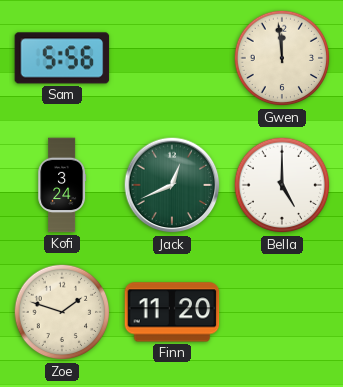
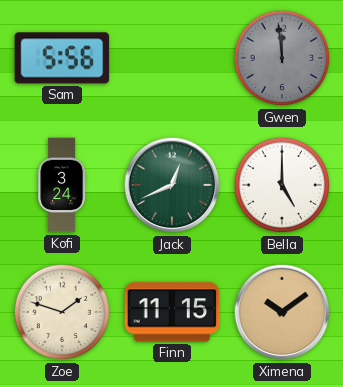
Gwen dial: cream -> grey (282, 58)
Finn: 11:20 -> 11:15 (172, 312)
Ximena: none -> 10:09 (282, 312)
